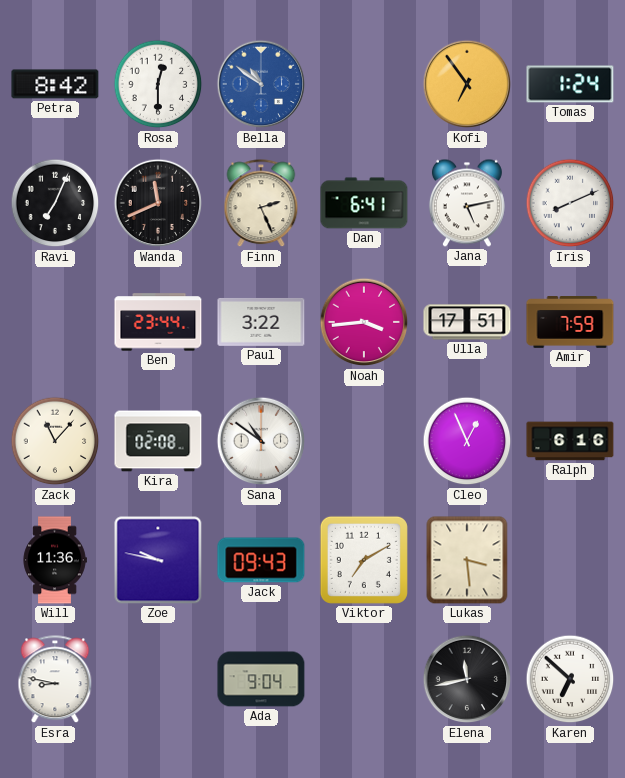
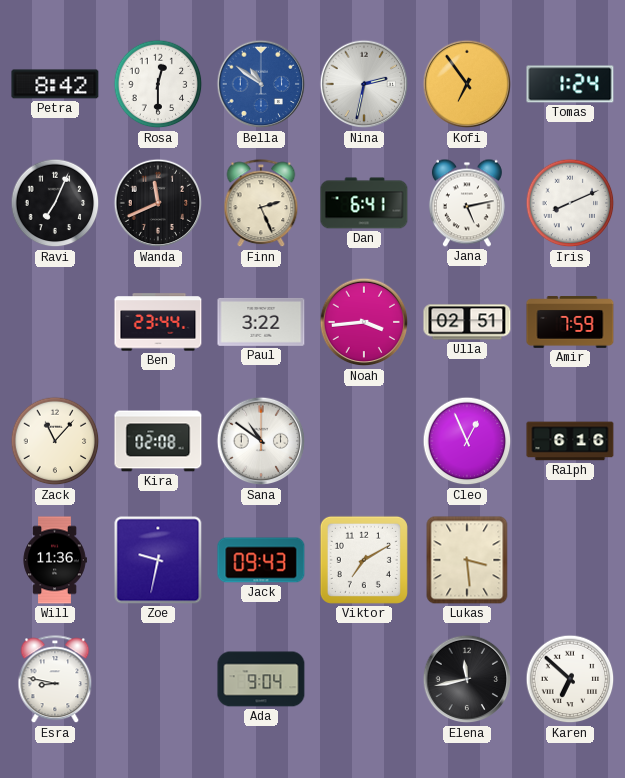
Nina: none -> 2:32 (364, 84)
Ulla: 17:51 -> 02:51 (467, 322)
Zoe: 9:47 -> 9:32 (158, 560)
